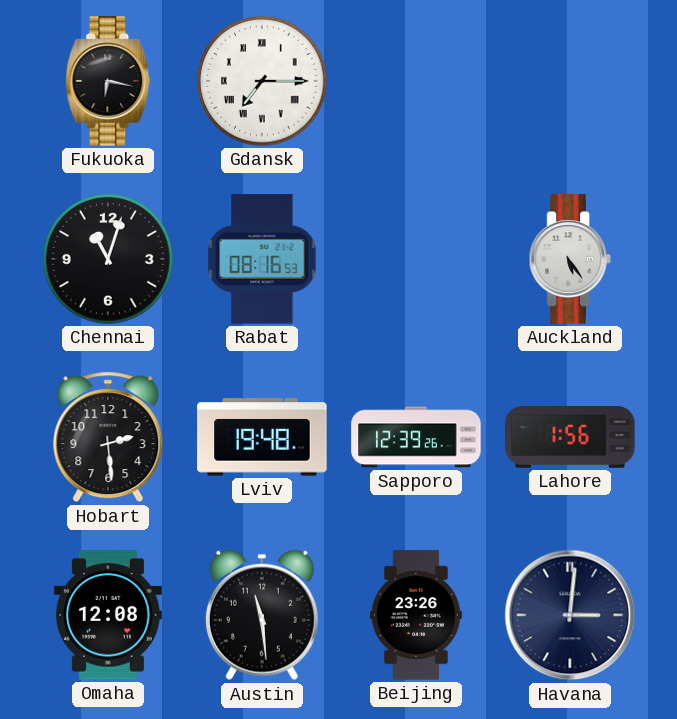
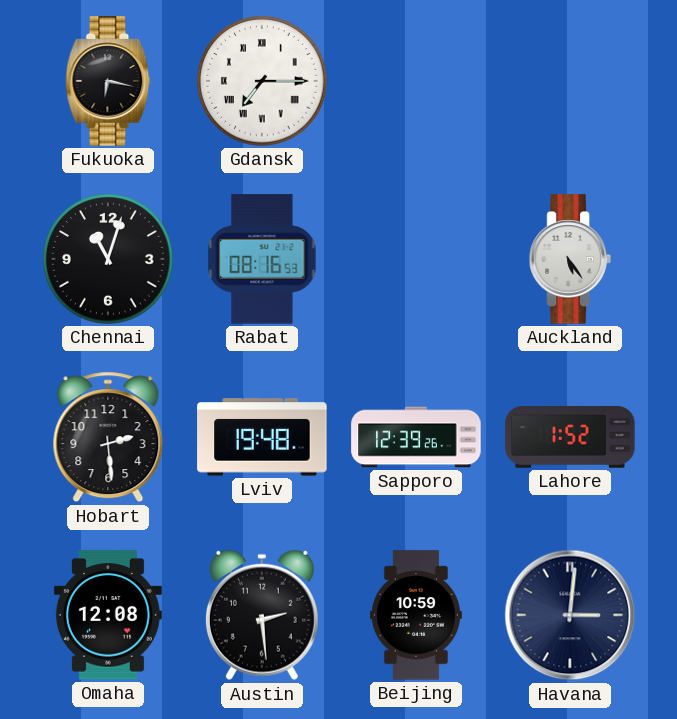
Lahore: 1:56 -> 1:52 (570, 438)
Austin: 11:29 -> 2:29 (262, 615)
Beijing: 23:26 -> 10:59 (416, 615)
